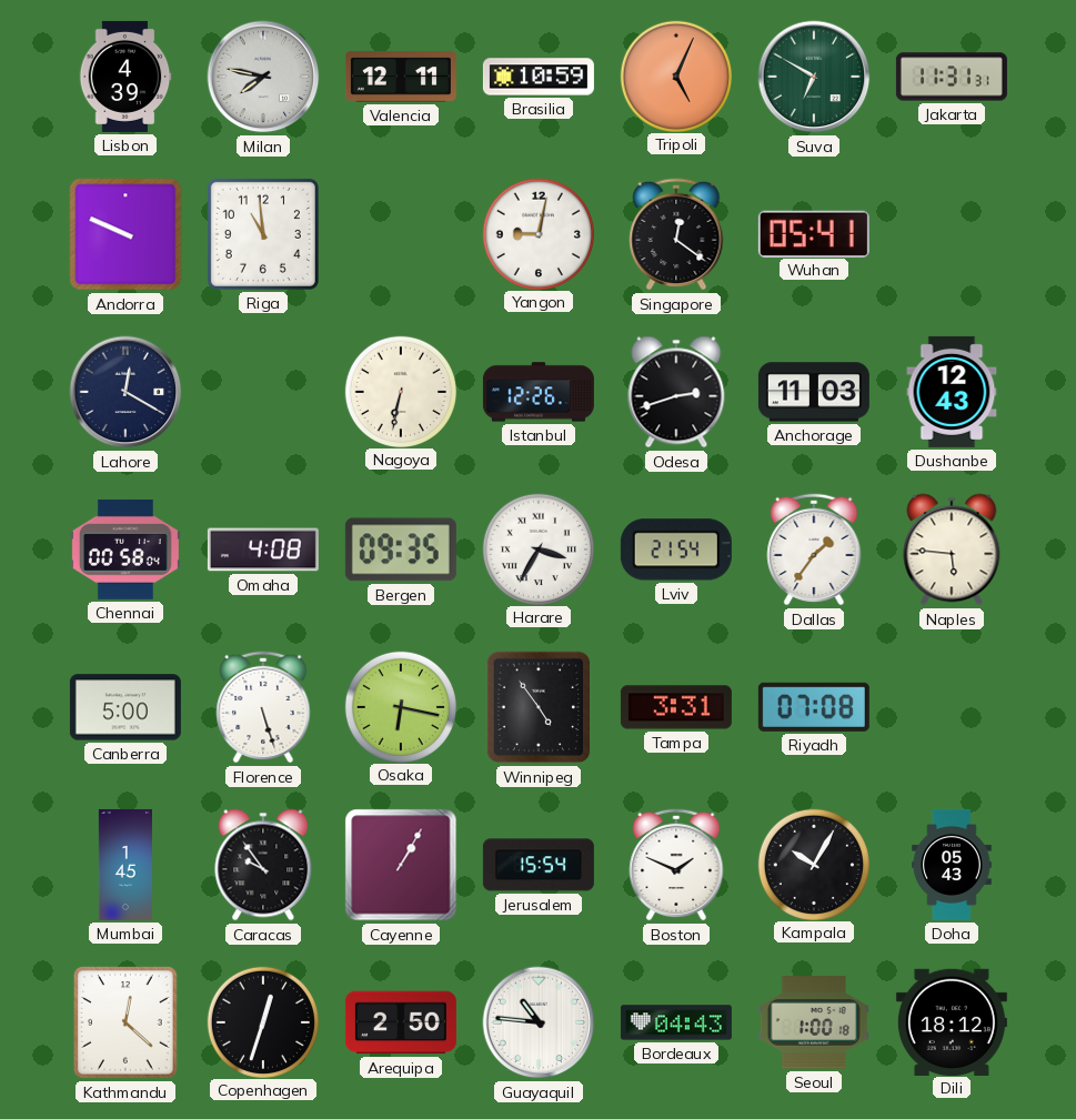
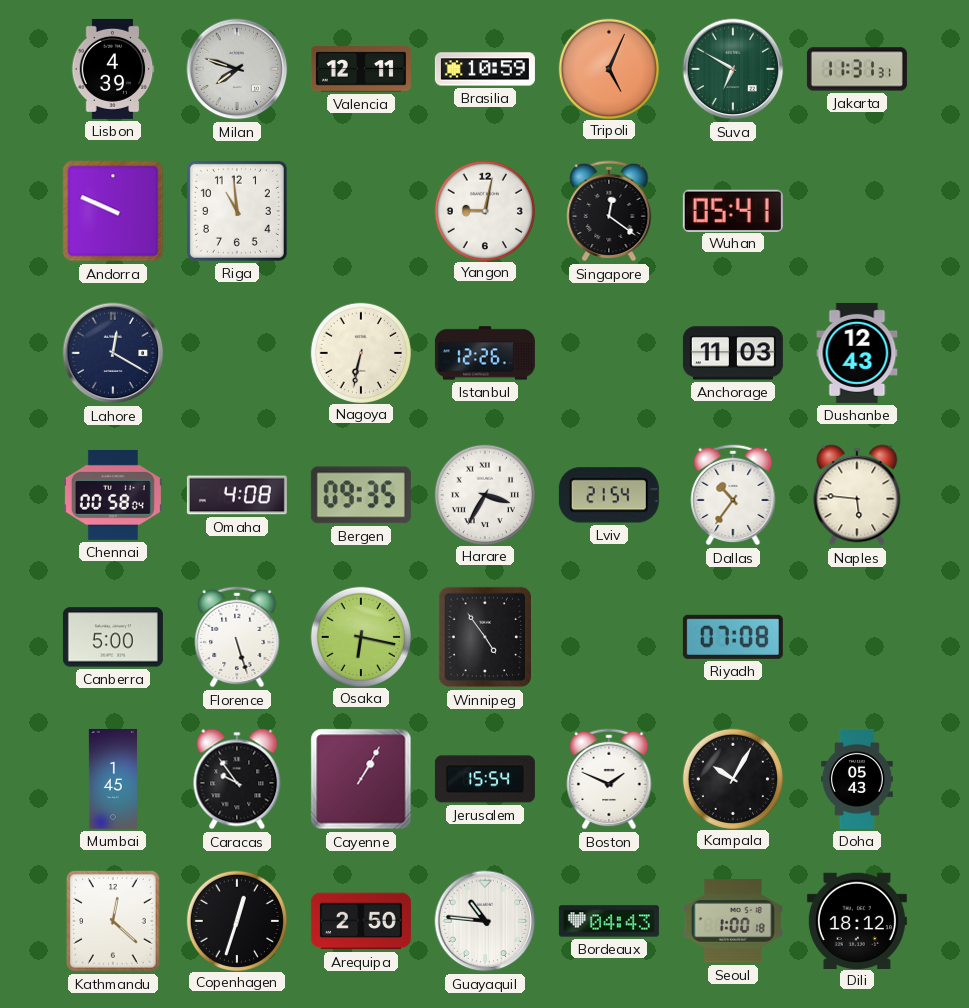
Milan: 7:47 -> 7:48 (237, 69)
Odesa: 2:42 -> none (676, 392)
Dallas: 1:36 -> 10:36 (733, 495)
Tampa: 3:31 -> none (676, 707)
